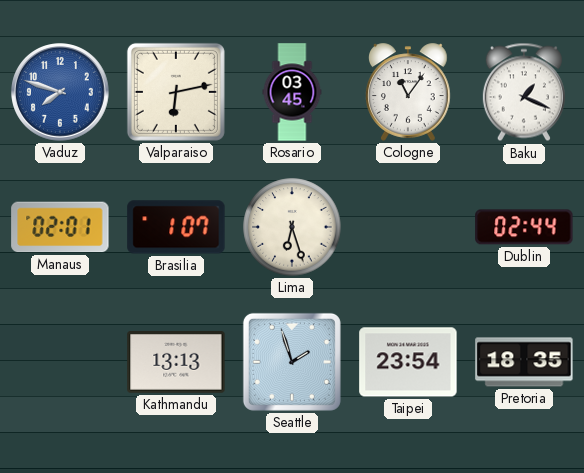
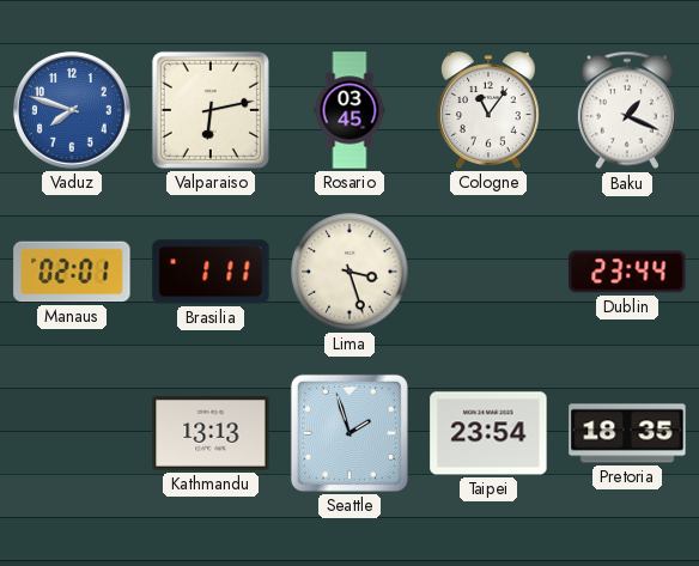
Brasilia: 1:07 -> 1:11 (211, 272)
Lima: 6:27 -> 3:27 (349, 272)
Dublin: 02:44 -> 23:44 (627, 272)
